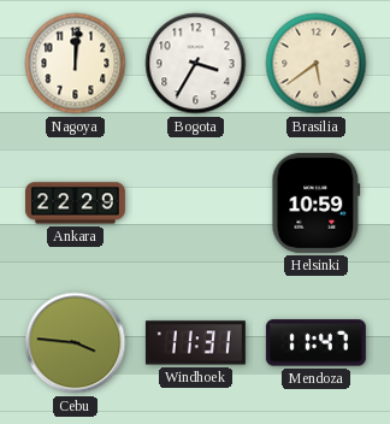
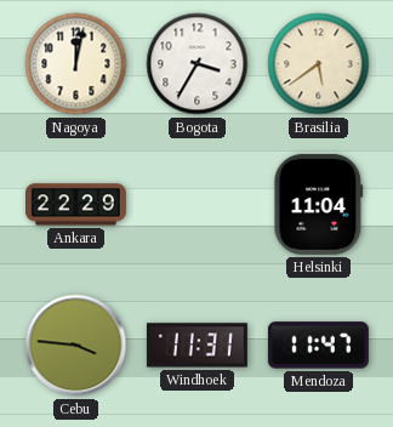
Nagoya: 12:01 -> 12:02 (76, 64)
Helsinki: 10:59 -> 11:04 (319, 204)
